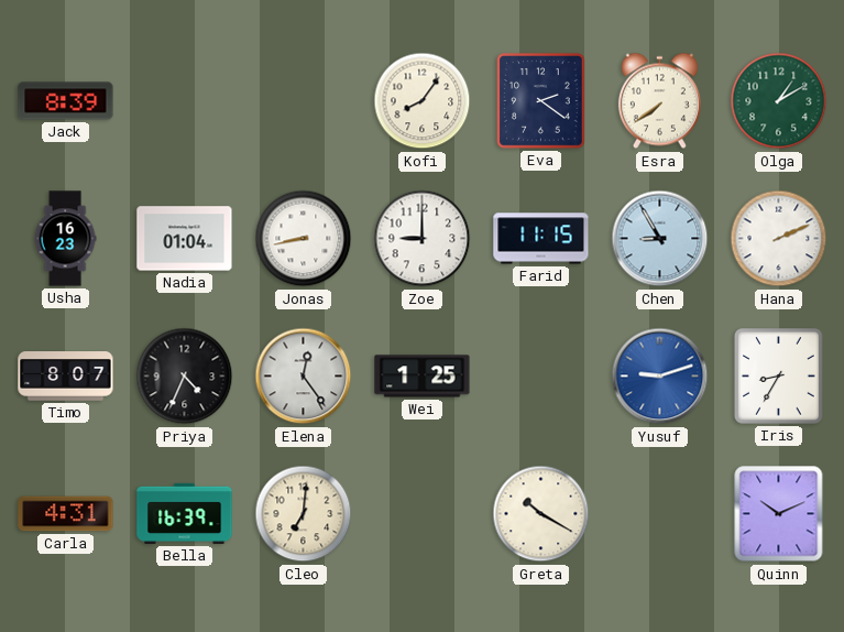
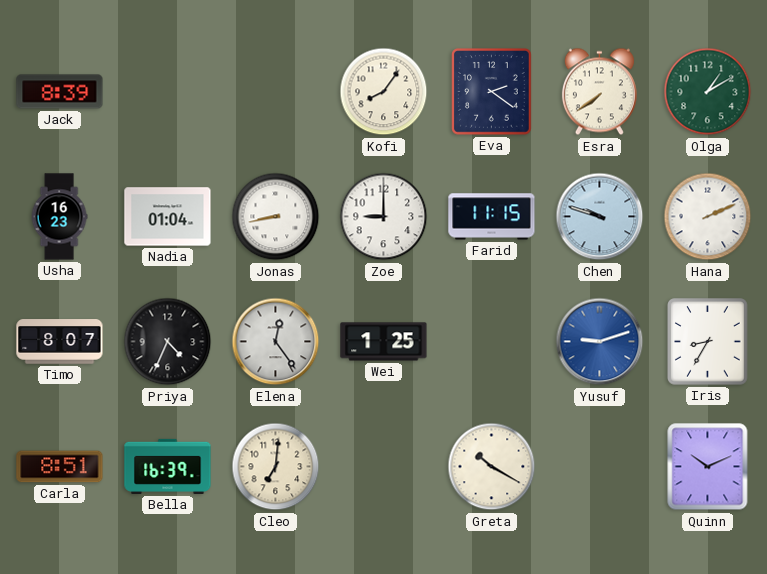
Chen: 8:55 -> 9:48 (600, 217)
Carla: 4:31 -> 8:51 (60, 467)
